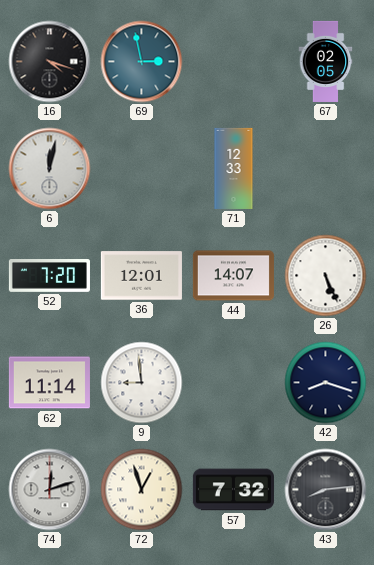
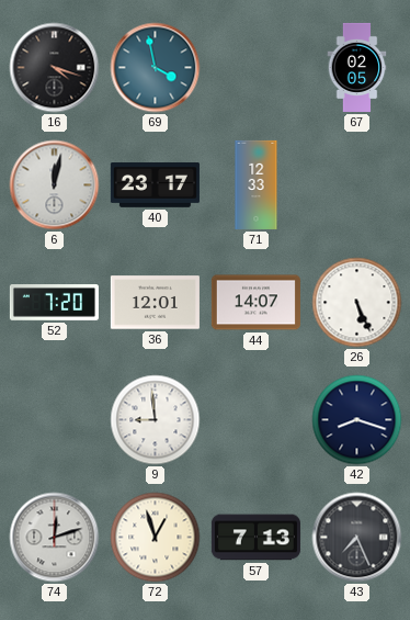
69: 2:58 -> 3:58 (156, 68)
40: none -> 23:17 (155, 185)
62: 11:14 -> none (49, 383)
57: 7:32 -> 7:13 (255, 538)
43: 8:14 -> 7:26 (357, 538)
